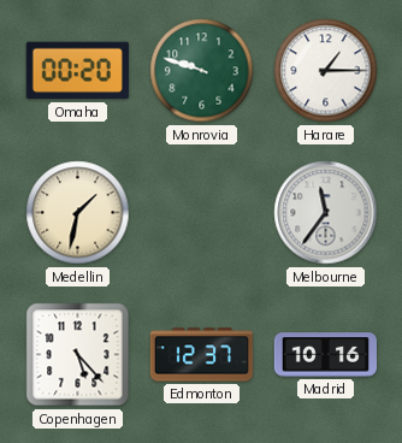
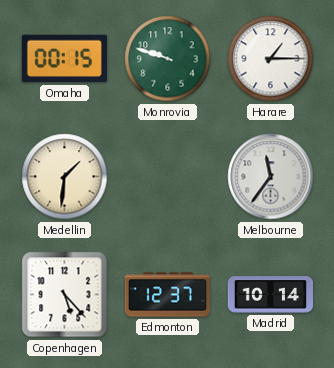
Omaha: 00:20 -> 00:15 (64, 59)
Medellin: 1:32 -> 1:31 (65, 177)
Madrid: 10:16 -> 10:14 (270, 295)
